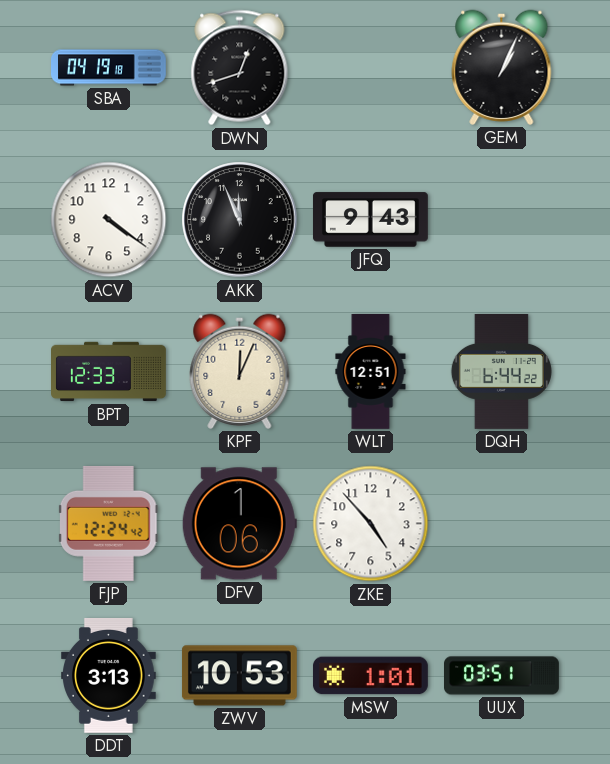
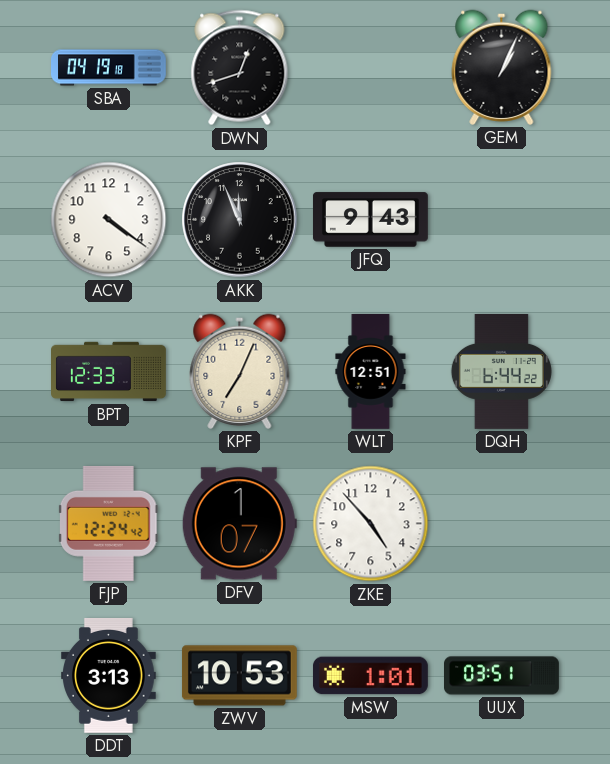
KPF: 12:04 -> 7:04 (240, 371)
DFV: 1:06 -> 1:07 (239, 524)
